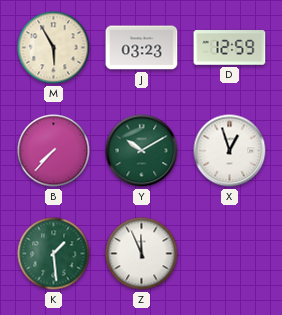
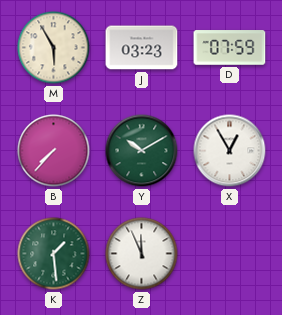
D: 12:59 -> 07:59 (230, 48)
X: 12:57 -> 12:55 (230, 151)
